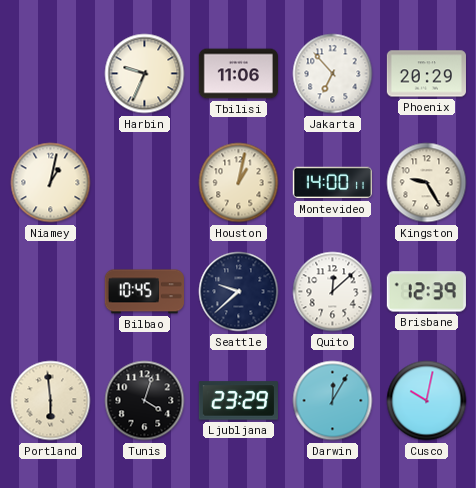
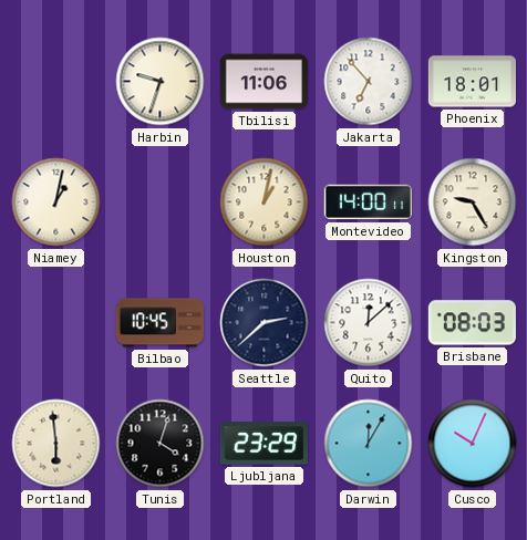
Harbin: 9:34 -> 9:33 (161, 82)
Phoenix: 20:29 -> 18:01 (472, 82)
Seattle: 9:38 -> 2:38 (265, 323)
Brisbane: 12:39 -> 08:03 (472, 323)
Cusco: 10:02 -> 10:04 (473, 444)
